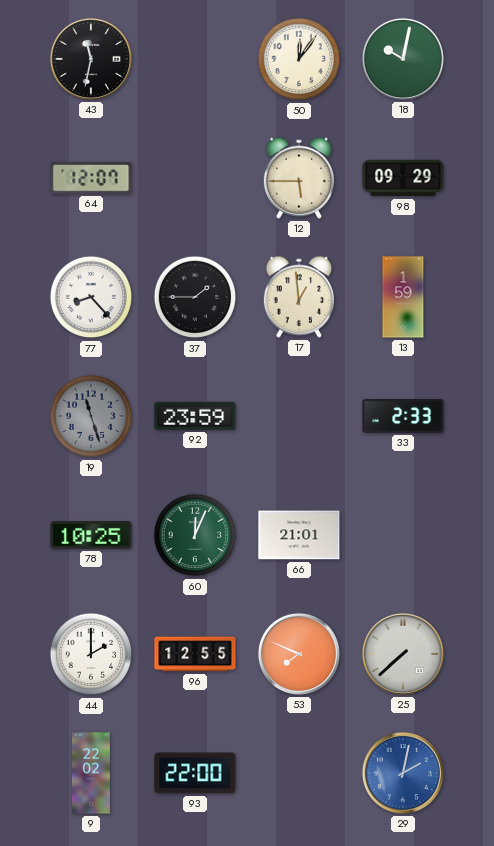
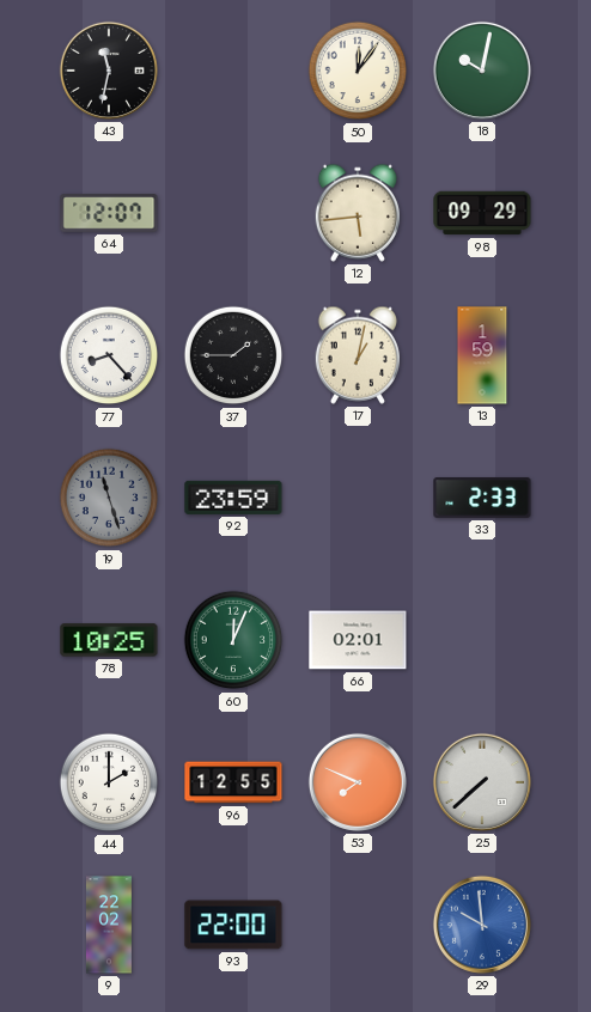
12: 5:45 -> 5:44 (357, 213)
17: 12:59 -> 1:02 (357, 355)
66: 21:01 -> 02:01 (358, 640)
29: 2:02 -> 9:59 (482, 925)
